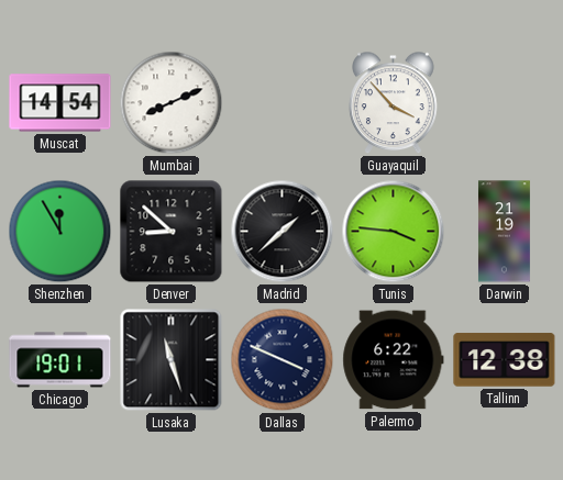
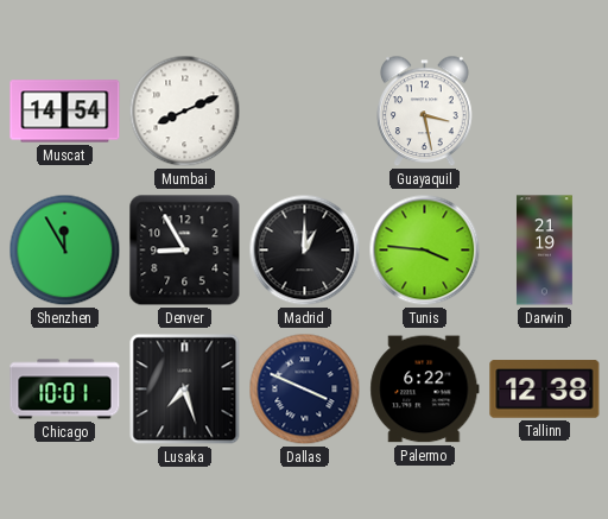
Guayaquil: 3:53 -> 3:28 (425, 112)
Denver: 8:52 -> 8:55 (185, 251)
Madrid: 1:38 -> 1:00 (305, 251)
Chicago: 19:01 -> 10:01 (65, 390)
Lusaka: 11:27 -> 7:27 (185, 390)
